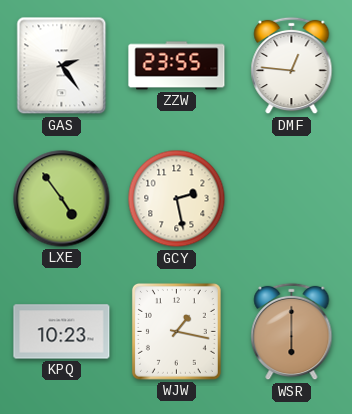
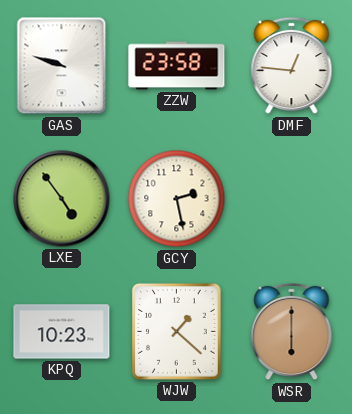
GAS: 2:24 -> 9:48 (62, 66)
ZZW: 23:55 -> 23:58 (177, 66)
WJW: 1:17 -> 1:22 (176, 331)
